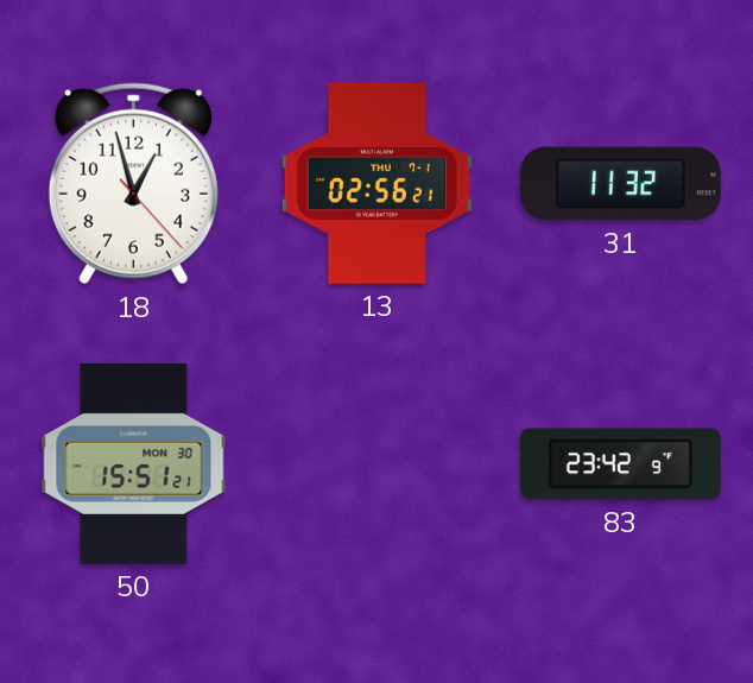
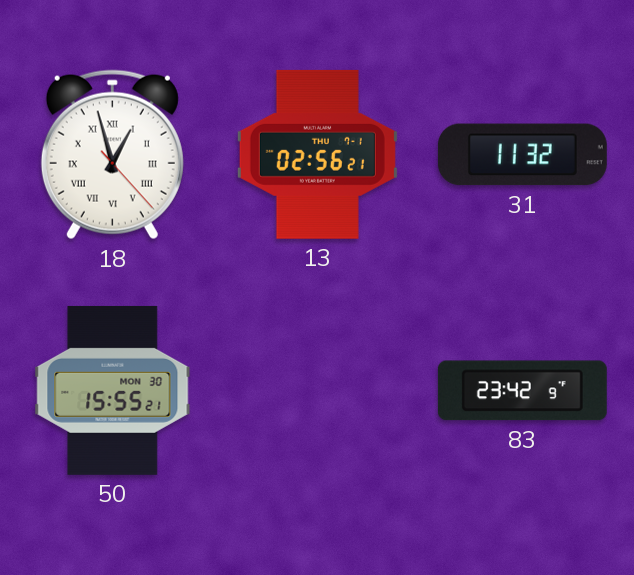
18 numerals: Arabic -> Roman (112, 155)
50: 15:51 -> 15:55 (113, 390)
